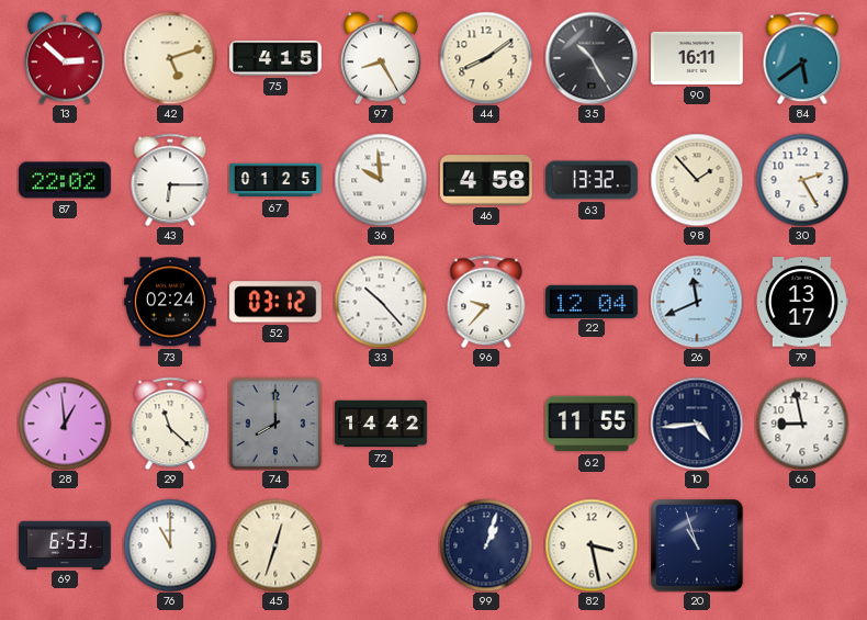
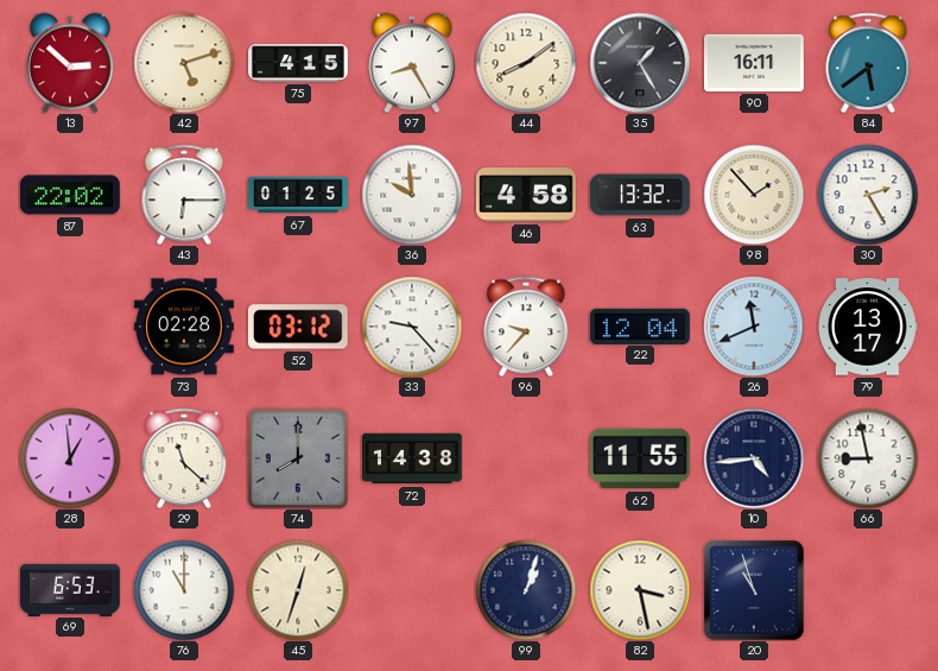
35: 10:25 -> 1:25 (640, 63)
73: 02:24 -> 02:28 (185, 327)
33: 10:23 -> 9:23 (412, 327)
72: 14:42 -> 14:38 (413, 458)
